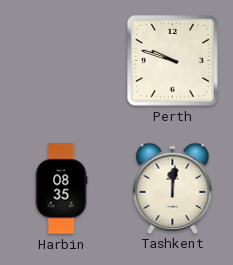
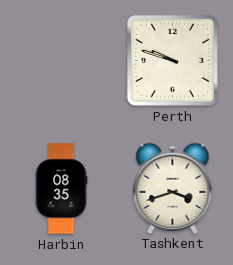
Tashkent: 12:01 -> 3:42 (173, 188)
